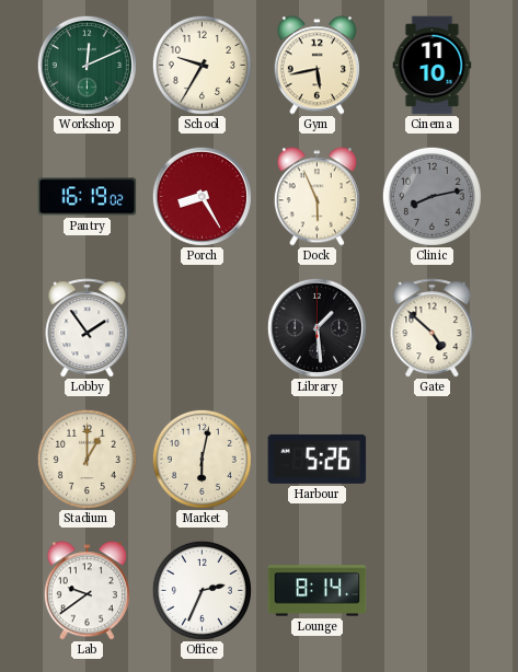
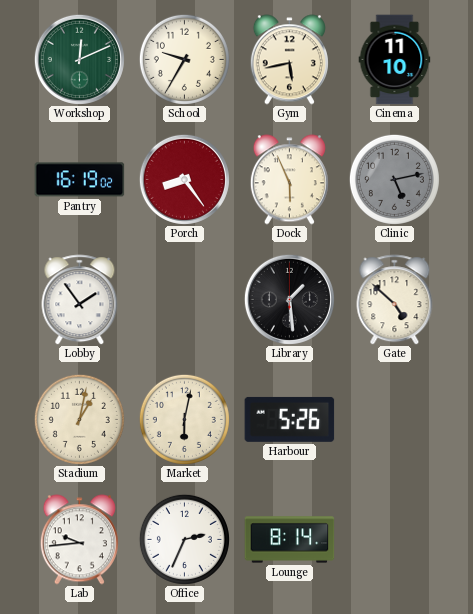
Porch: 8:25 -> 8:24 (184, 179)
Clinic: 8:13 -> 5:13 (394, 179)
Stadium: 1:00 -> 1:02 (79, 419)
Lab: 9:39 -> 9:44 (79, 540)
